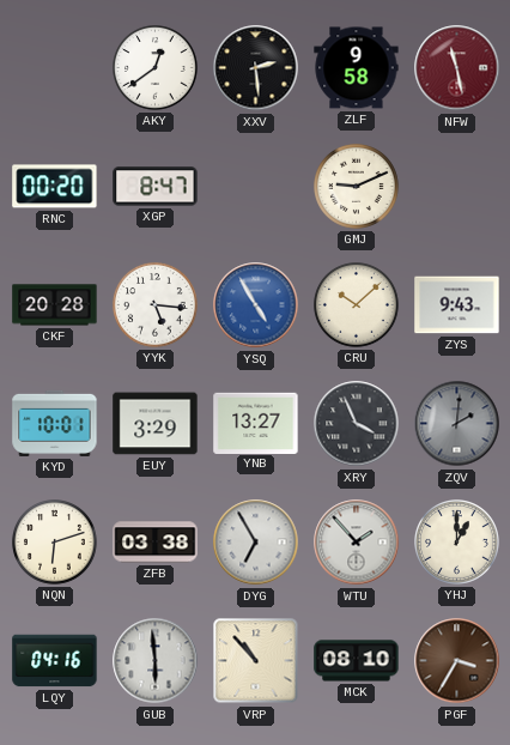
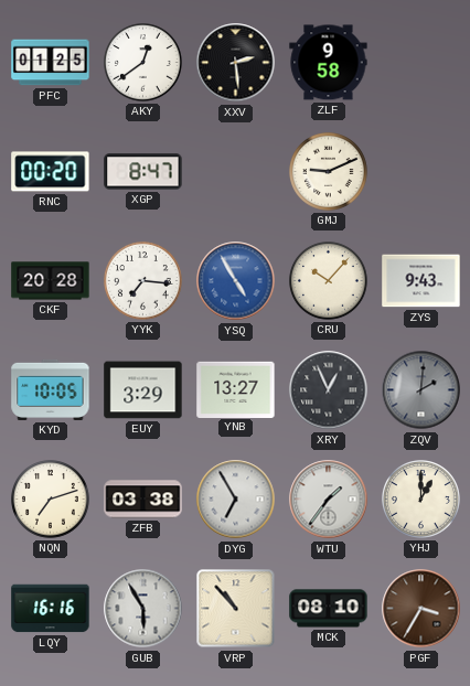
PFC: none -> 01:25 (51, 63)
NFW: 11:28 -> none (457, 68)
YYK: 5:16 -> 7:16 (143, 281)
CRU: 10:08 -> 10:07 (329, 281)
KYD: 10:01 -> 10:05 (51, 389)
XRY: 3:56 -> 12:56 (329, 390)
NQN: 6:12 -> 7:12 (51, 500)
WTU: 1:53 -> 1:36 (329, 500)
LQY: 04:16 -> 16:16 (51, 609)
GUB: 5:59 -> 5:55 (143, 609)
